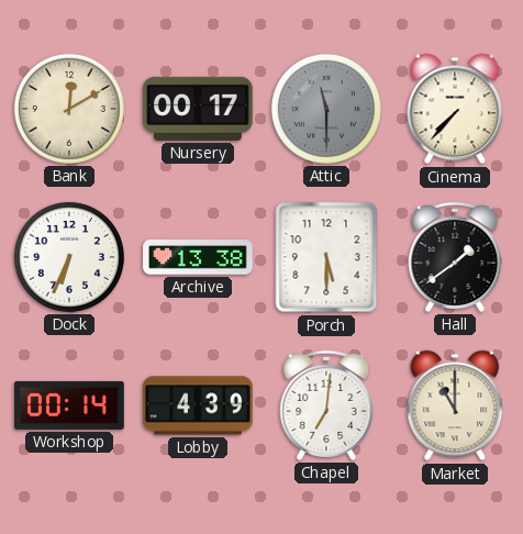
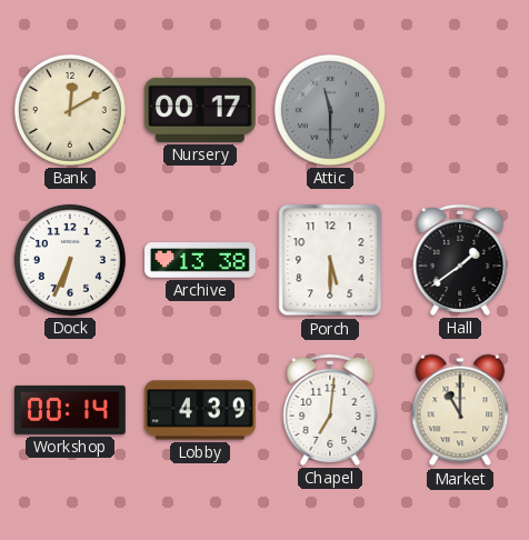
Cinema: 7:37 -> none (455, 109)
